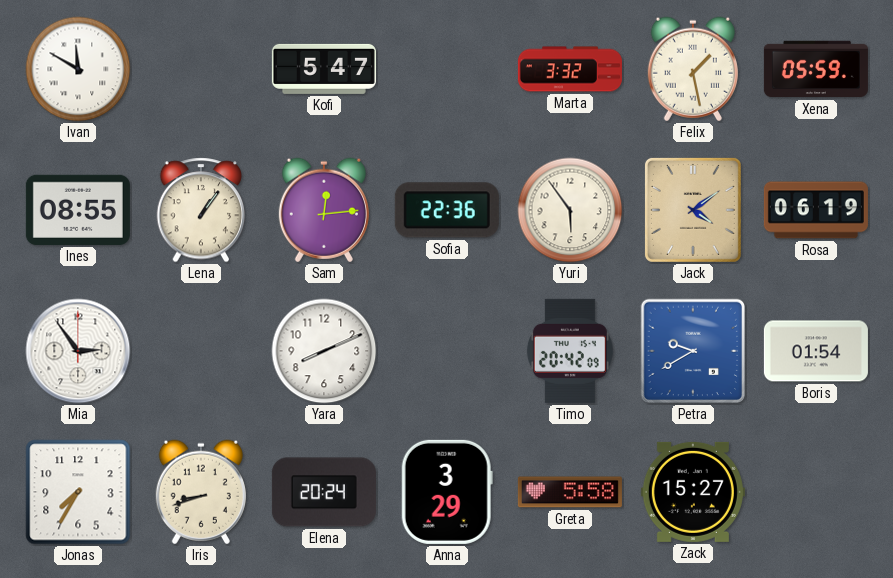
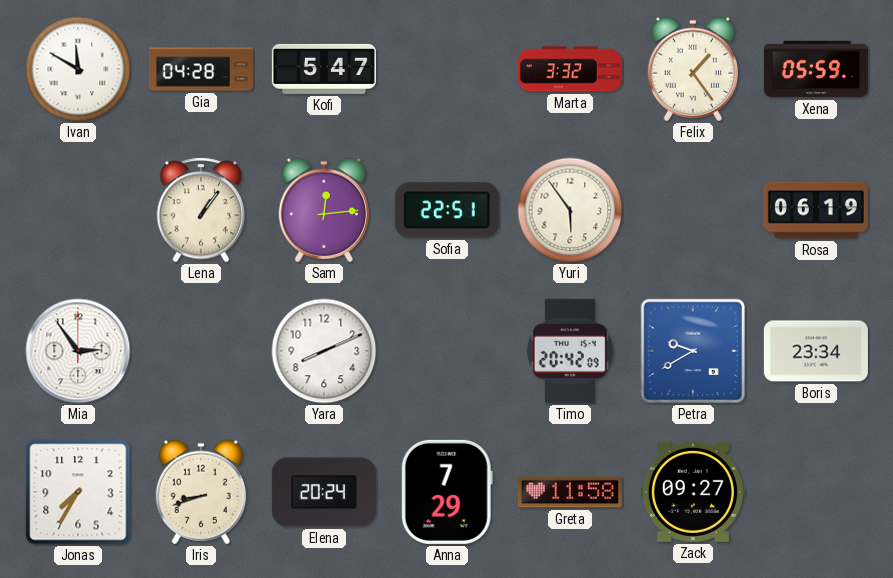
Gia: none -> 04:28 (201, 69)
Felix: 1:28 -> 1:24 (693, 69)
Ines: 08:55 -> none (78, 210)
Sofia: 22:36 -> 22:51 (447, 210)
Jack: 4:09 -> none (693, 210)
Boris: 01:54 -> 23:34 (816, 351)
Anna: 3:29 -> 7:29 (447, 492)
Greta: 5:58 -> 11:58 (570, 492)
Zack: 15:27 -> 09:27 (693, 492)
